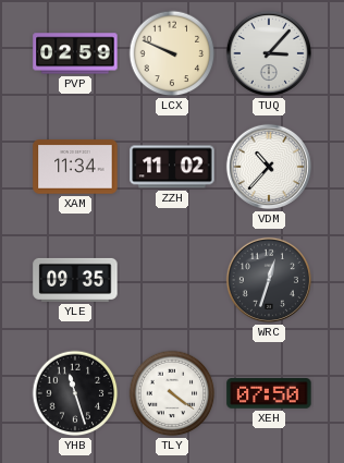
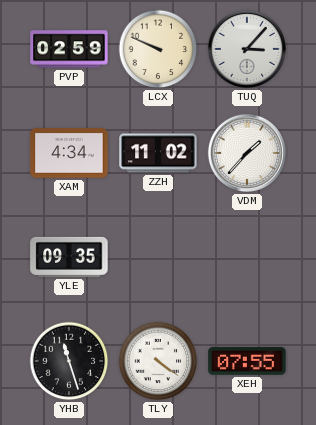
XAM: 11:34 -> 4:34 (69, 153)
VDM: 10:37 -> 1:37 (247, 153)
WRC: 12:33 -> none (269, 280)
XEH: 07:50 -> 07:55 (247, 361)
